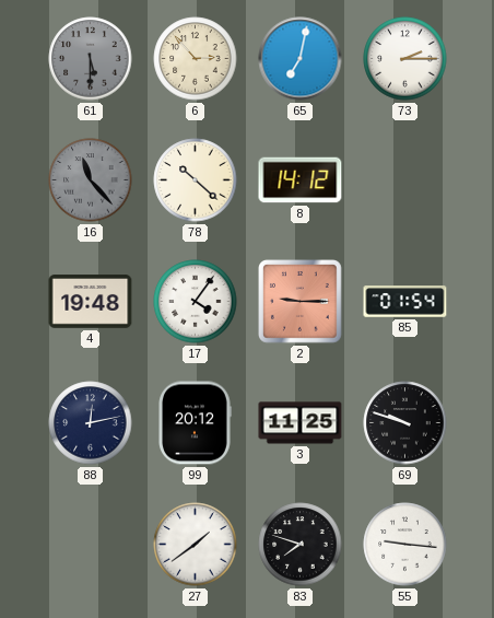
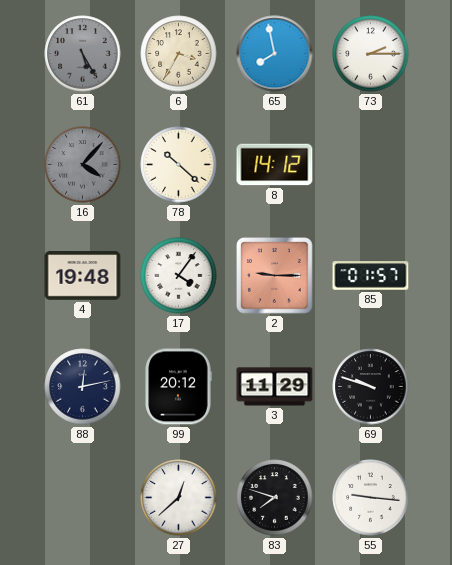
61: 5:30 -> 5:25 (83, 54)
6: 2:53 -> 3:35 (179, 54)
65: 7:02 -> 7:58 (275, 54)
16: 11:23 -> 4:07 (83, 165)
85: 01:54 -> 01:57 (371, 276)
3: 11:25 -> 11:29 (275, 387)
27: 1:39 -> 12:38 (179, 498)
